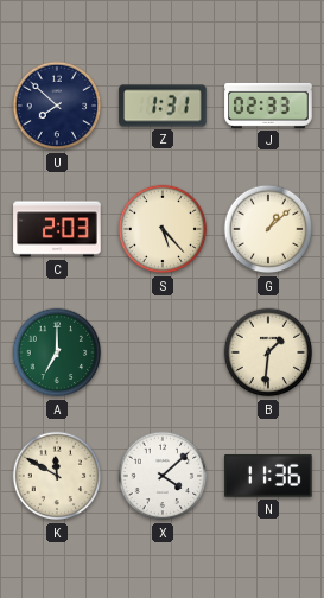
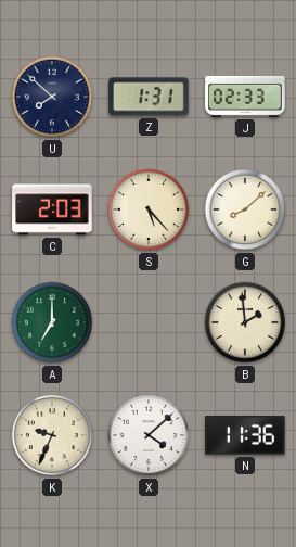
G: 1:08 -> 8:08 (245, 209)
B: 1:31 -> 1:59 (245, 322)
K: 11:50 -> 9:34 (52, 435)
